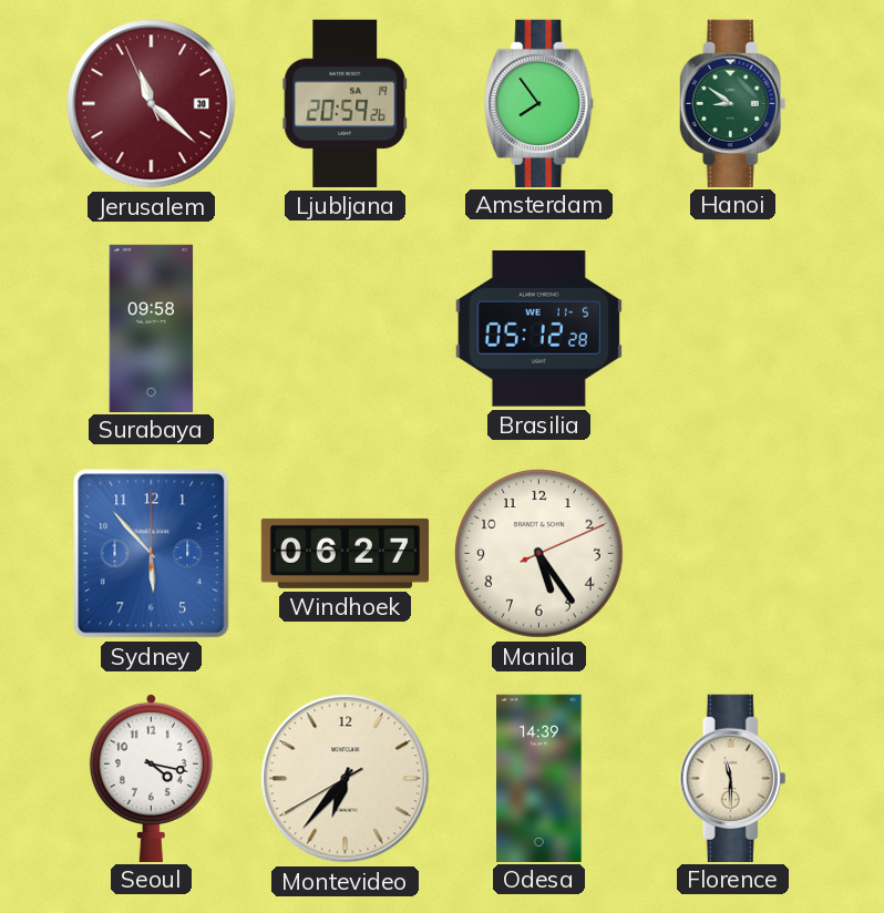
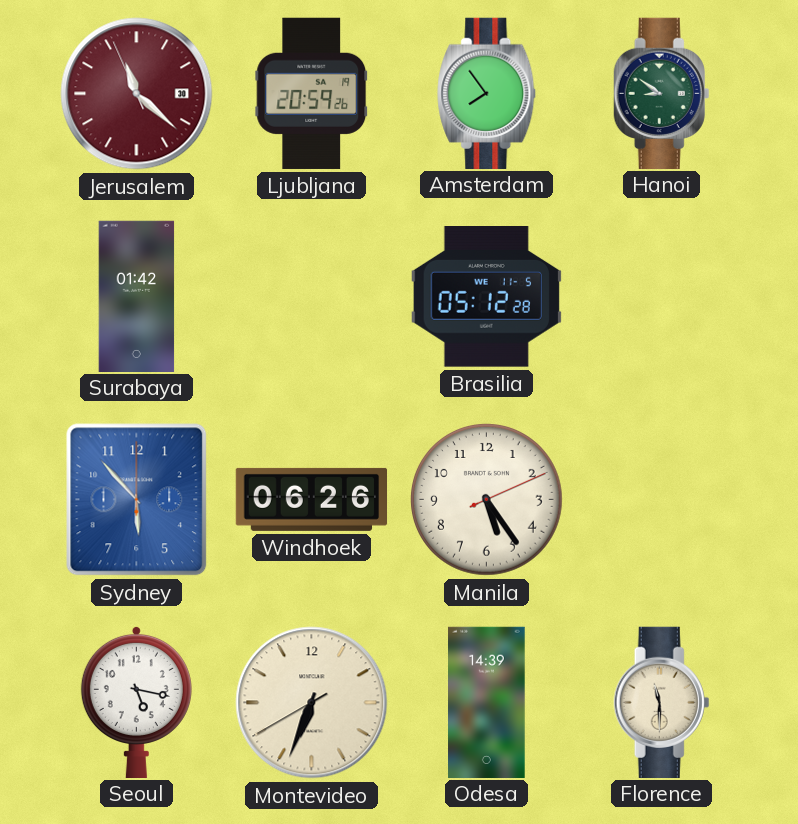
Surabaya: 09:58 -> 01:42 (137, 296)
Windhoek: 06:27 -> 06:26 (312, 499)
Seoul: 4:17 -> 5:17 (136, 701)
Montevideo: 6:36 -> 6:33 (312, 703)
